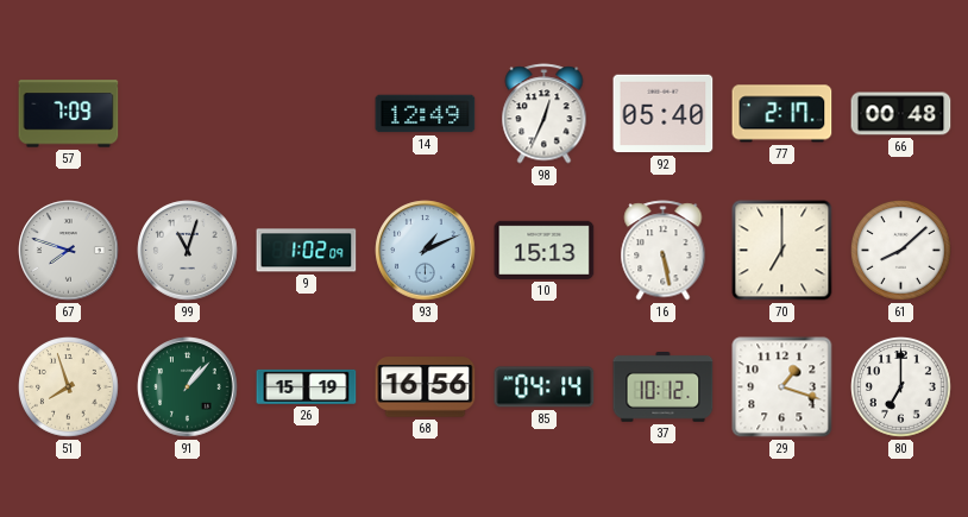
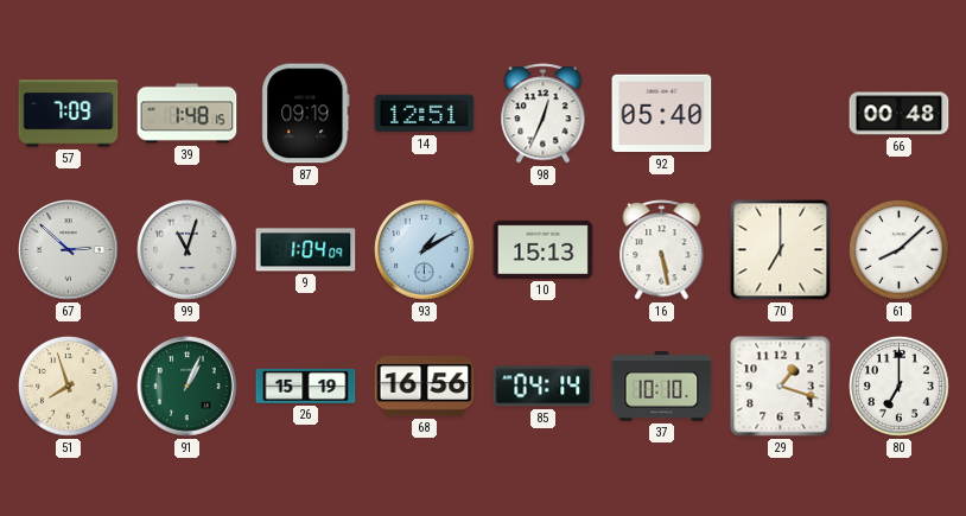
39: none -> 1:48 (188, 114)
87: none -> 09:19 (306, 114)
14: 12:49 -> 12:51 (425, 114)
77: 2:17 -> none (782, 114)
67: 7:48 -> 2:52 (69, 250)
9: 1:02 -> 1:04 (306, 250)
93: 1:11 -> 1:10 (425, 250)
91: 1:07 -> 1:04 (188, 387)
37: 10:12 -> 10:10 (662, 387)
